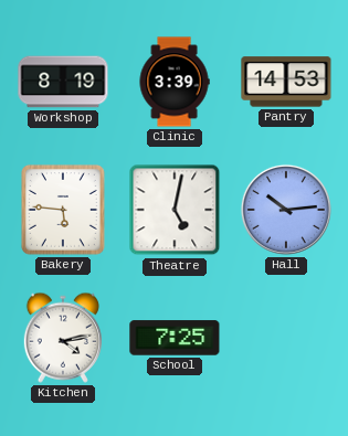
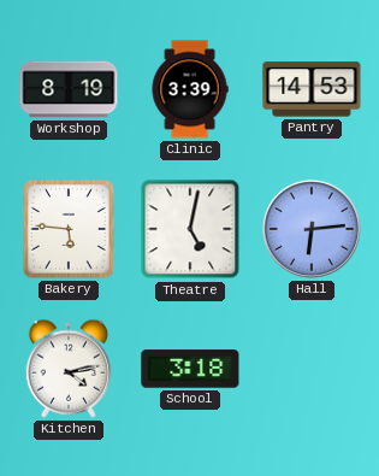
Hall: 10:14 -> 6:14 (312, 229)
School: 7:25 -> 3:18 (190, 369)
